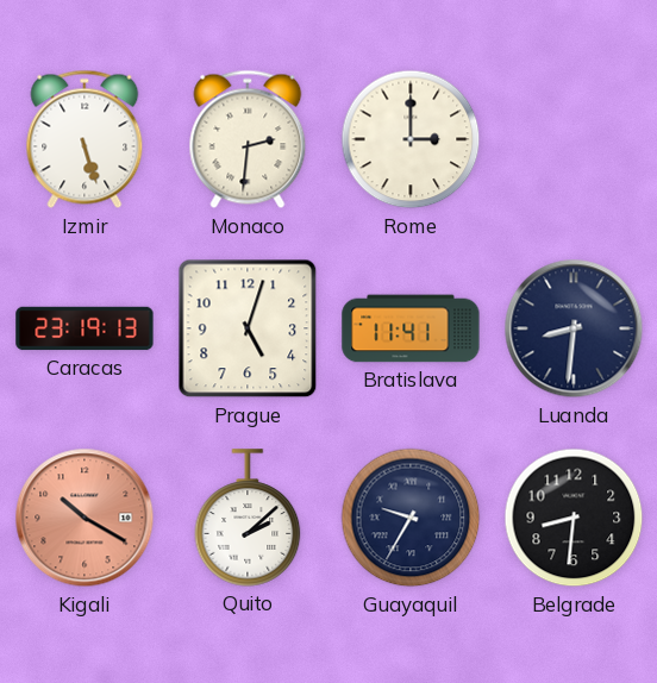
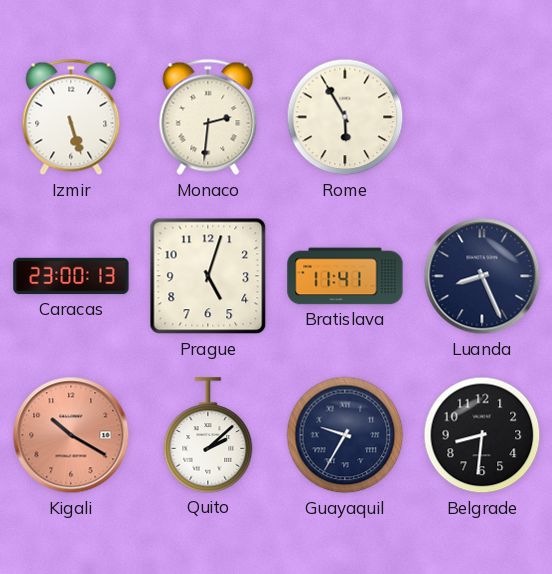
Rome: 3:00 -> 5:55 (345, 117)
Caracas: 23:19 -> 23:00 (71, 276)
Luanda: 8:31 -> 8:26 (482, 276)
